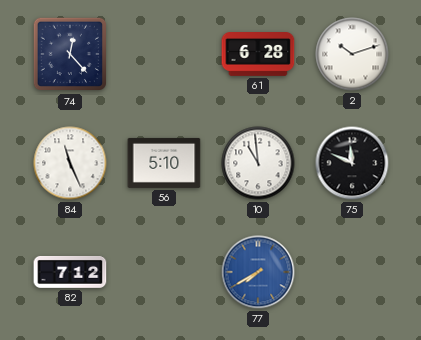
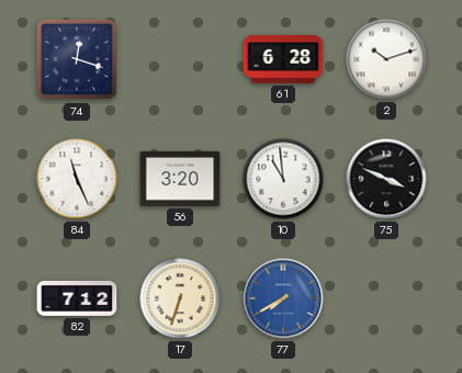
74: 12:23 -> 12:18 (77, 59)
56: 5:10 -> 3:20 (180, 179)
75: 11:49 -> 3:49 (386, 179)
17: none -> 6:33 (180, 298)
